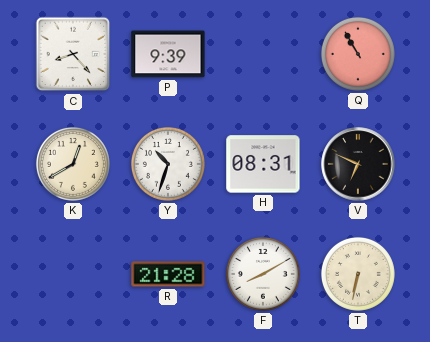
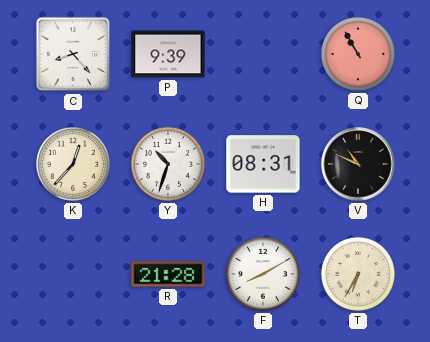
K: 12:40 -> 12:37 (73, 164)
V: 6:49 -> 10:49 (358, 164)
T: 6:32 -> 6:35 (358, 274)
